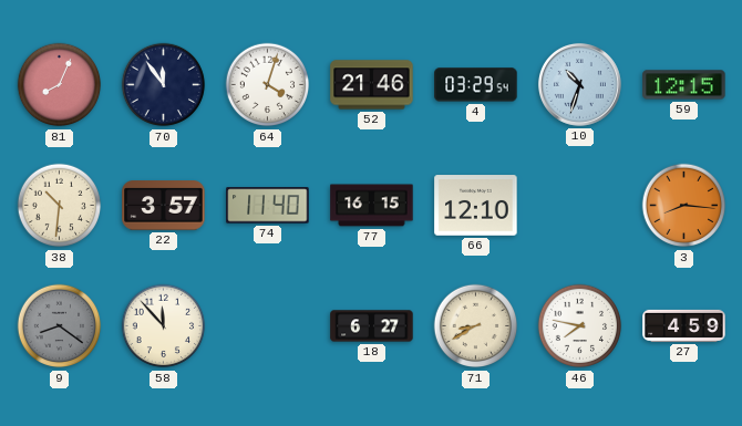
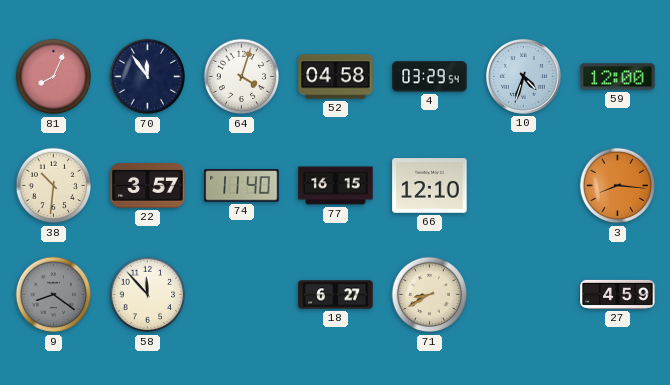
52: 21:46 -> 04:58 (336, 77)
10: 10:33 -> 4:33 (523, 76)
59: 12:15 -> 12:00 (618, 77)
46: 7:47 -> none (580, 326)
